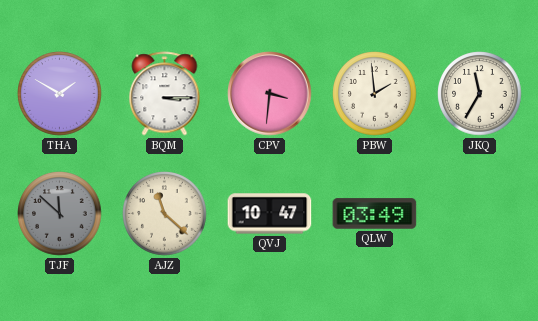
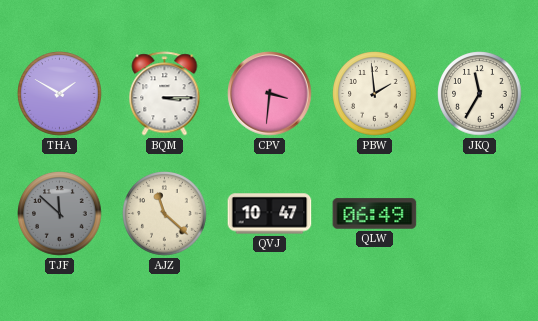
QLW: 03:49 -> 06:49 (375, 214)
